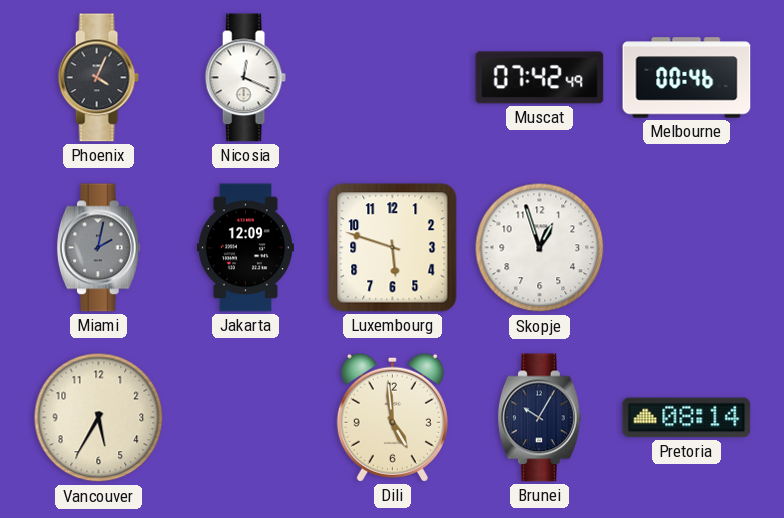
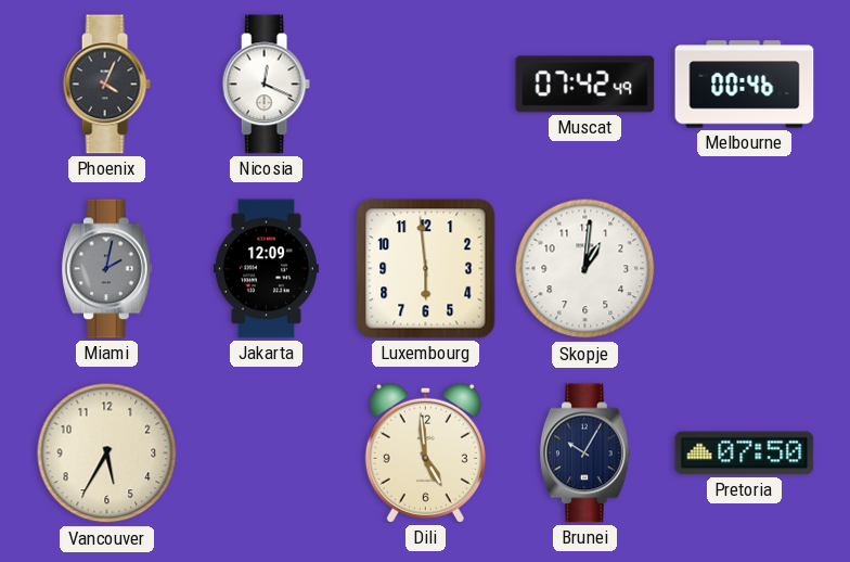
Luxembourg: 5:48 -> 5:59 (426, 269)
Skopje: 12:57 -> 1:01 (585, 269)
Pretoria: 08:14 -> 07:50 (745, 454)
